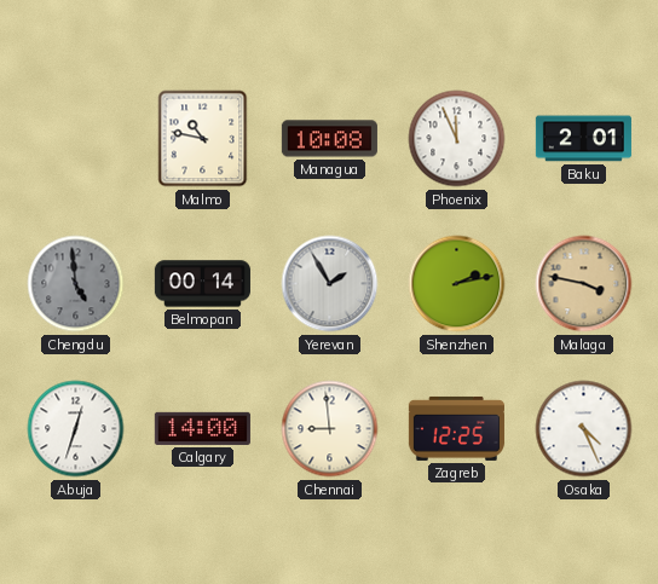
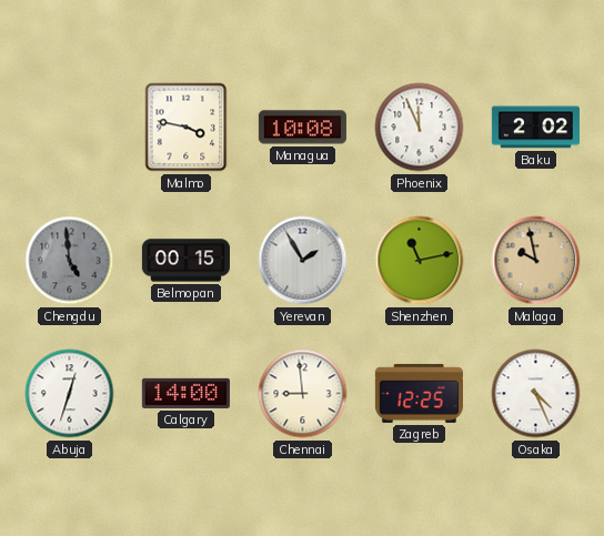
Malmo: 10:47 -> 3:47 (187, 128)
Baku: 2:01 -> 2:02 (535, 128)
Belmopan: 00:14 -> 00:15 (185, 261)
Shenzhen: 2:13 -> 11:13 (420, 261)
Malaga: 3:47 -> 9:58 (536, 261)
